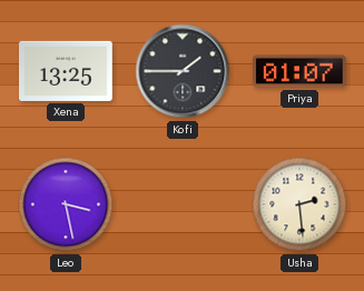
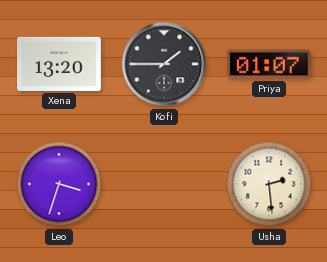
Xena: 13:25 -> 13:20 (59, 64)
Leo: 3:28 -> 3:33 (59, 184)
